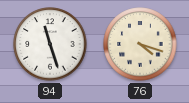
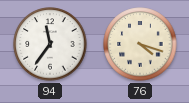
94: 11:27 -> 11:36 (50, 44)
